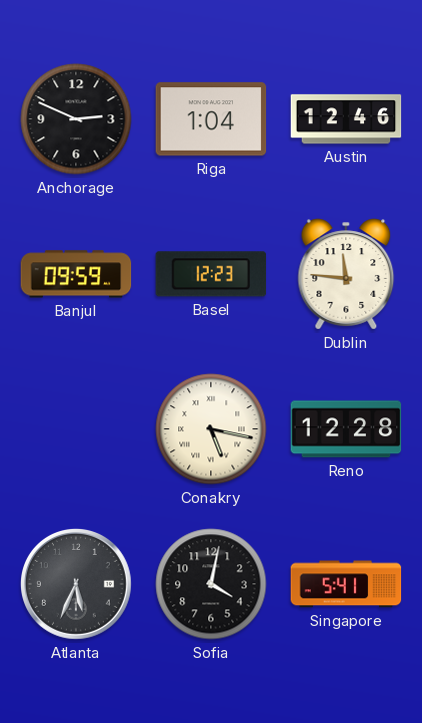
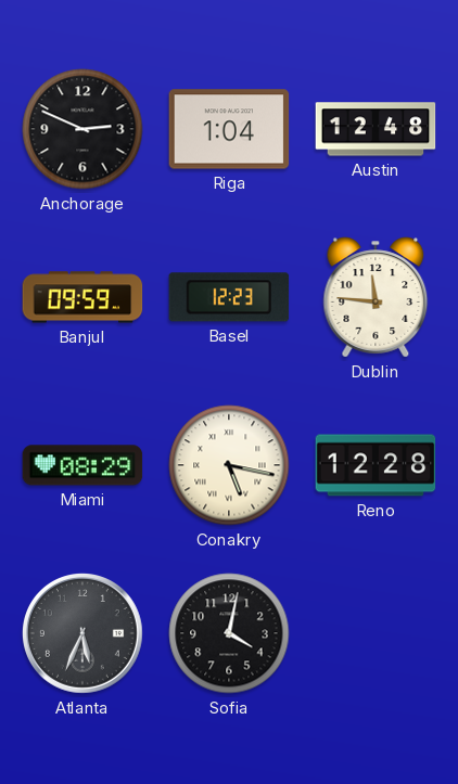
Austin: 12:46 -> 12:48 (376, 129)
Miami: none -> 08:29 (82, 465)
Singapore: 5:41 -> none (346, 584)
